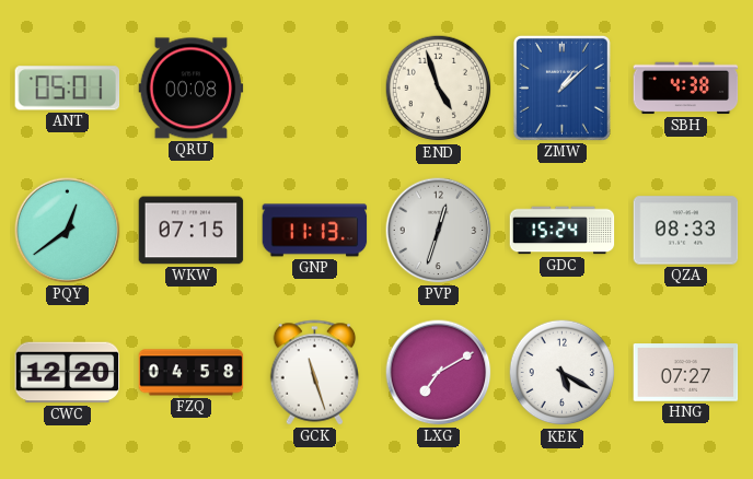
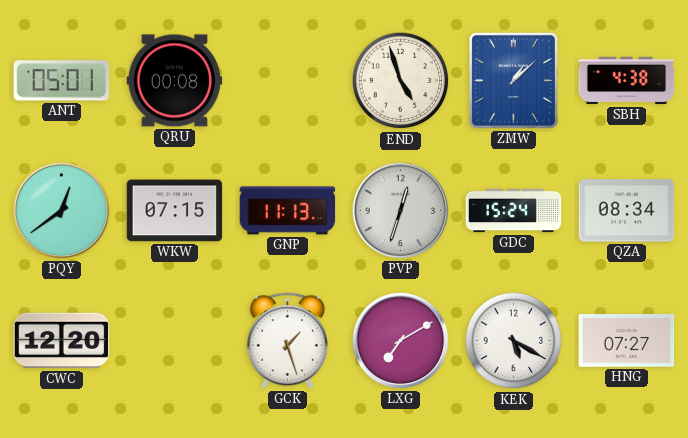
QZA: 08:33 -> 08:34 (627, 211)
FZQ: 04:58 -> none (192, 373)
GCK: 11:27 -> 1:27 (288, 341)
